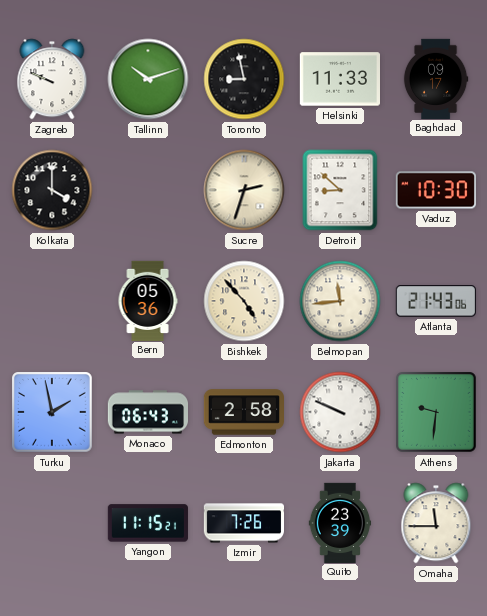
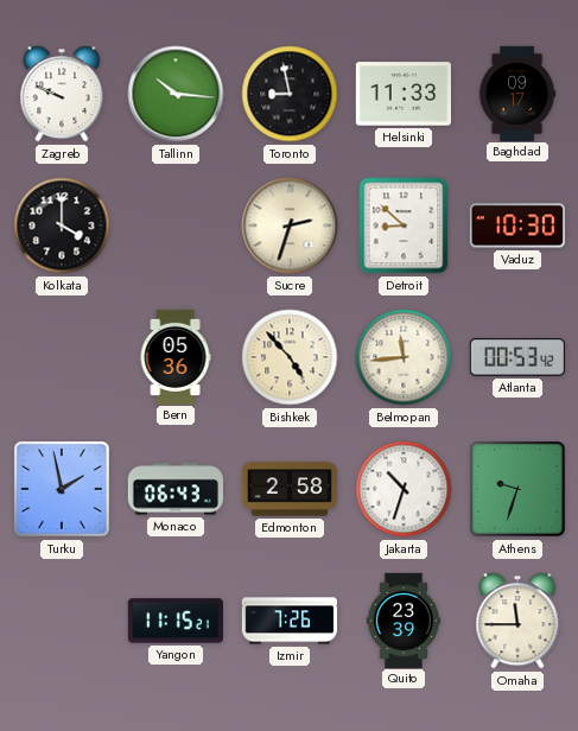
Tallinn: 10:12 -> 10:16 (176, 94)
Atlanta: 21:43 -> 00:53 (517, 357)
Jakarta: 9:49 -> 10:33 (404, 489)
Athens: 9:31 -> 9:33 (519, 490)
